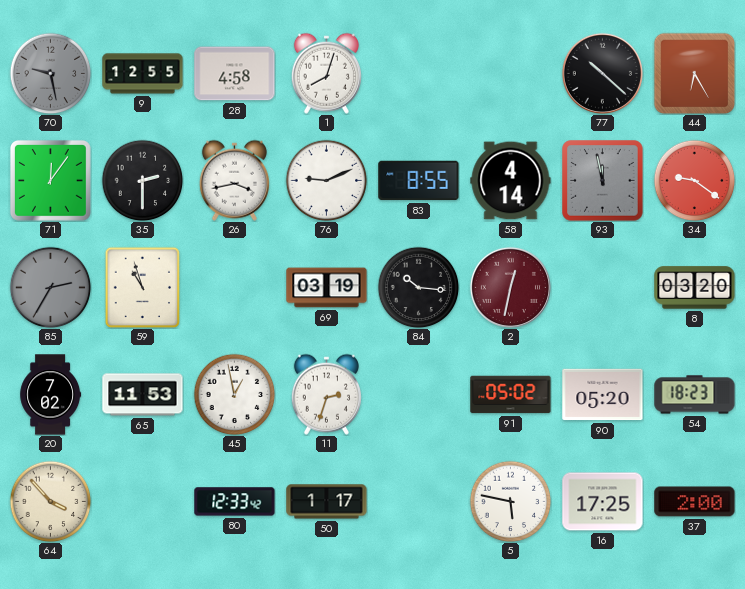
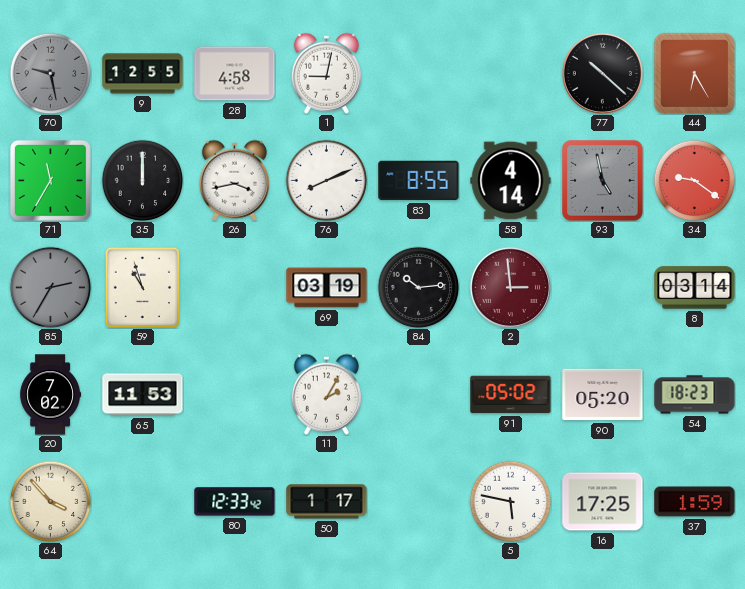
1: 8:03 -> 9:02 (326, 73)
71: 12:06 -> 11:35 (50, 180)
35: 2:30 -> 12:00 (142, 180)
76: 9:11 -> 8:11 (326, 180)
93: 11:58 -> 4:58 (603, 181)
84: 10:16 -> 10:14 (418, 287)
2: 12:32 -> 2:59 (510, 287)
8: 03:20 -> 03:14 (695, 288)
45: 12:58 -> none (234, 394)
11: 2:33 -> 2:05 (326, 394)
37: 2:00 -> 1:59 (695, 502)
